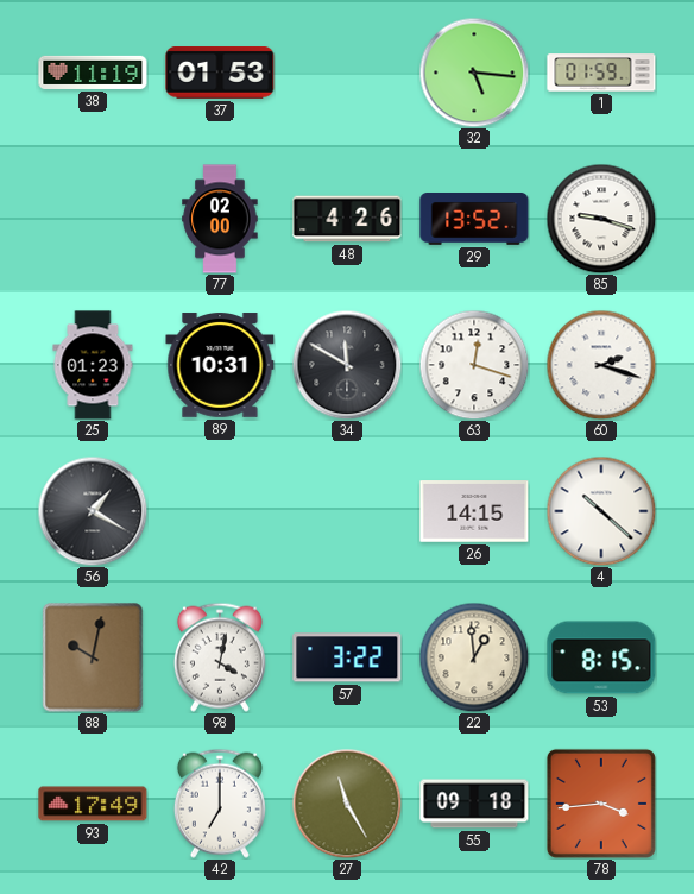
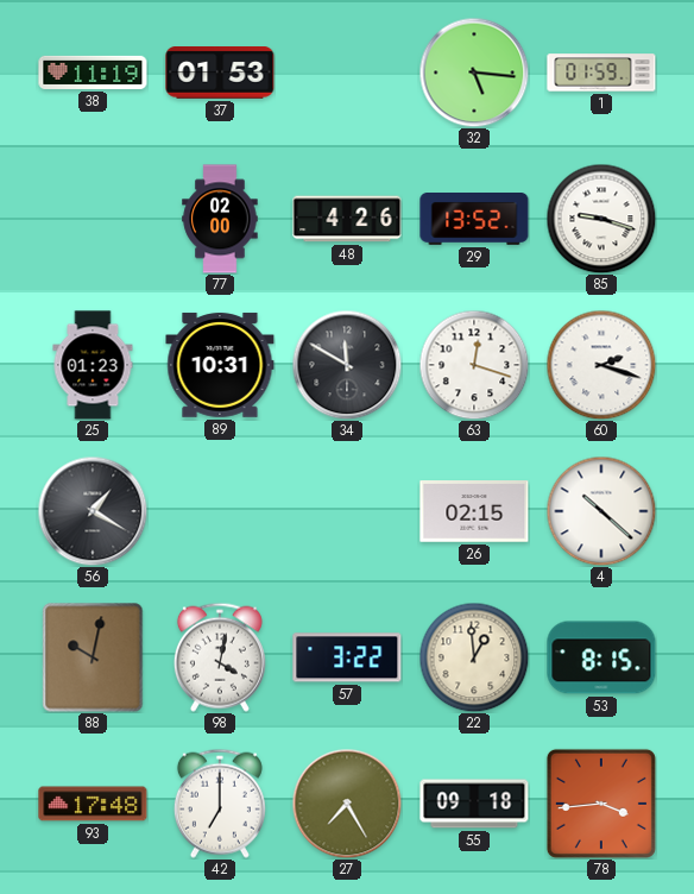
26: 14:15 -> 02:15 (474, 511)
93: 17:49 -> 17:48 (93, 804)
27: 11:25 -> 7:25 (347, 804)
